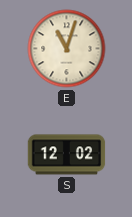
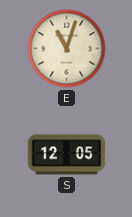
S: 12:02 -> 12:05 (67, 155)
